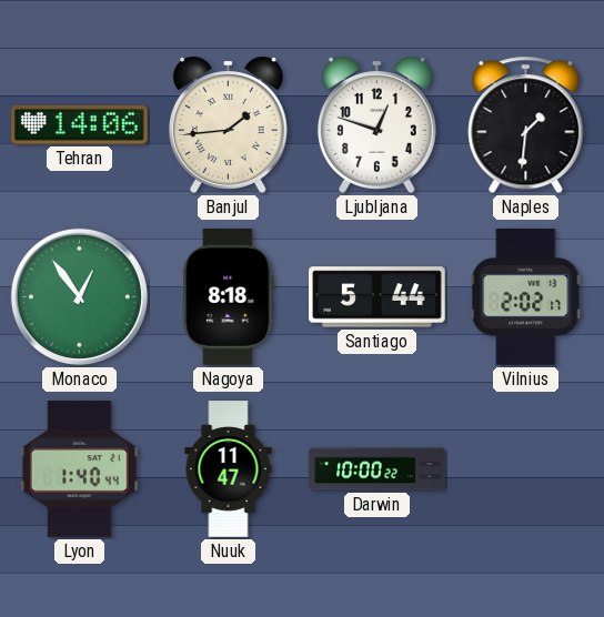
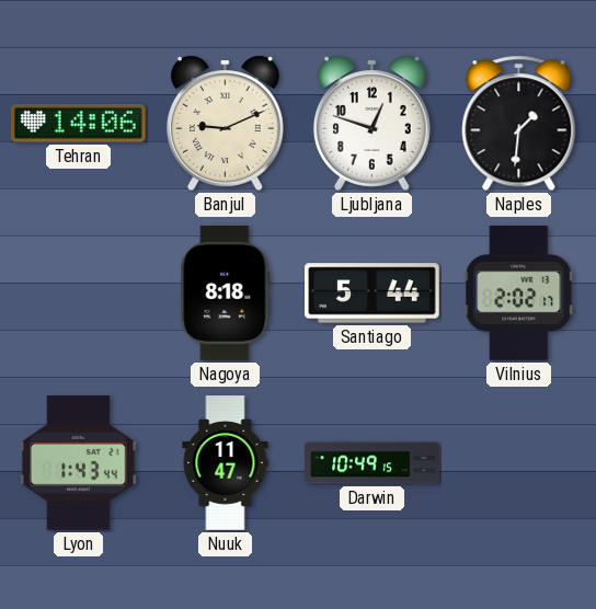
Banjul: 1:44 -> 9:11 (225, 123)
Monaco: 12:54 -> none (79, 296)
Lyon: 1:40 -> 1:43 (78, 463)
Darwin: 10:00 -> 10:49 (373, 463)
